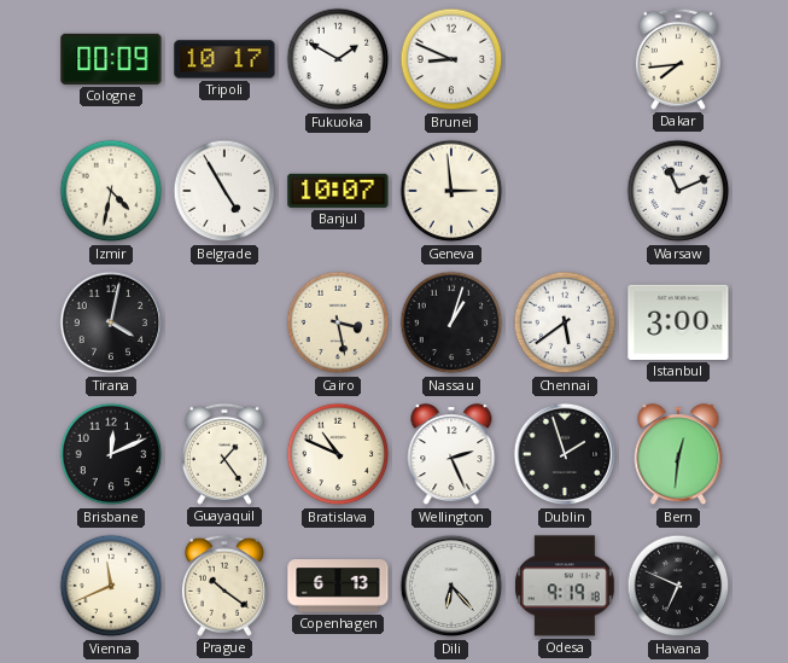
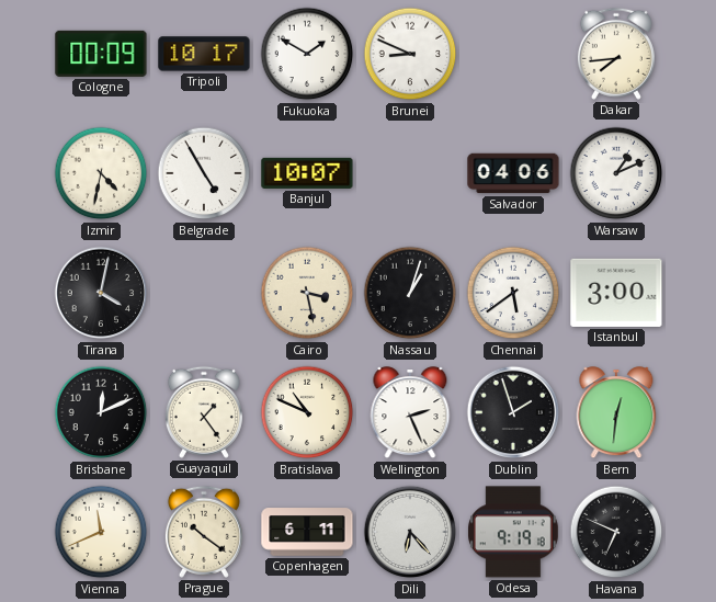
Geneva: 2:59 -> none (451, 191)
Salvador: none -> 04:06 (513, 173)
Warsaw: 11:11 -> 1:11 (616, 173)
Copenhagen: 6:13 -> 6:11 (307, 532)
